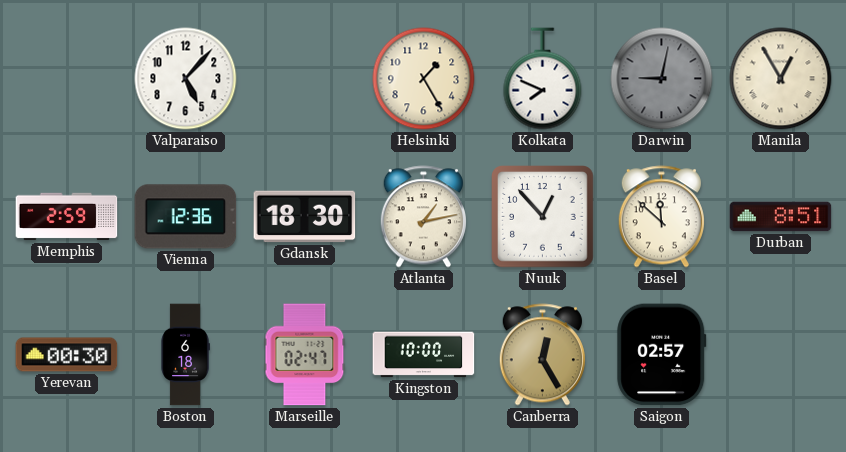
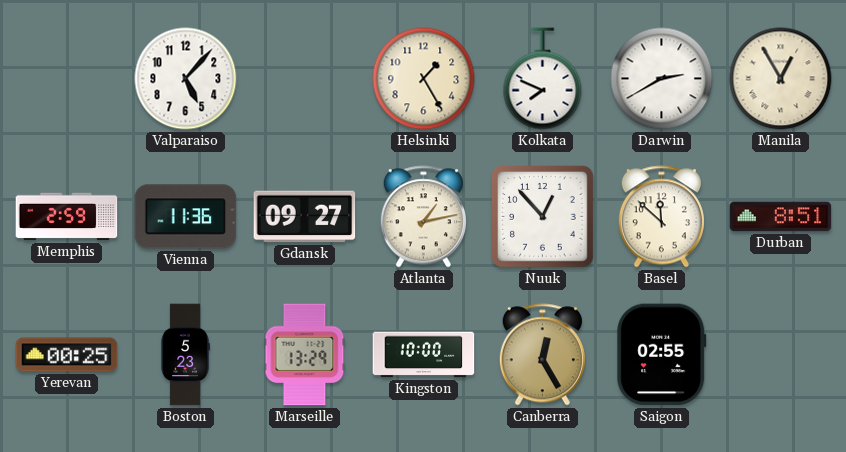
Darwin: 9:02 -> 2:40 (662, 79)
Darwin dial: grey -> white (662, 79)
Vienna: 12:36 -> 11:36 (186, 217)
Gdansk: 18:30 -> 09:27 (305, 217)
Yerevan: 00:30 -> 00:25 (67, 355)
Boston: 6:18 -> 5:23 (185, 355)
Marseille: 02:47 -> 13:29 (305, 355)
Saigon: 02:57 -> 02:55 (662, 355)
